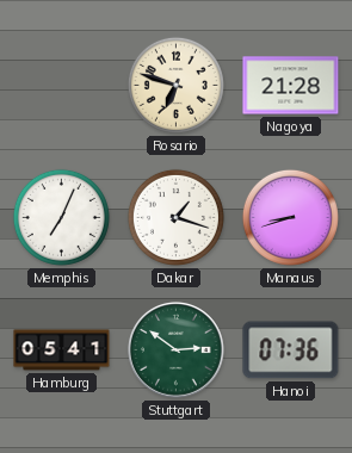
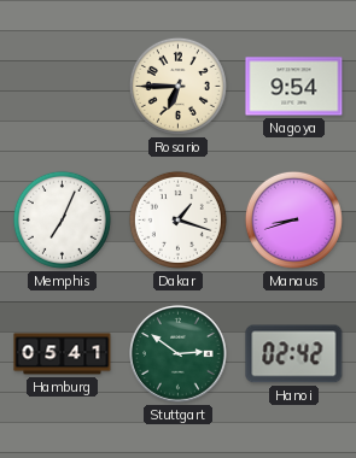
Rosario: 6:48 -> 6:45 (177, 86)
Nagoya: 21:28 -> 9:54 (294, 87)
Hanoi: 07:36 -> 02:42 (294, 354)
